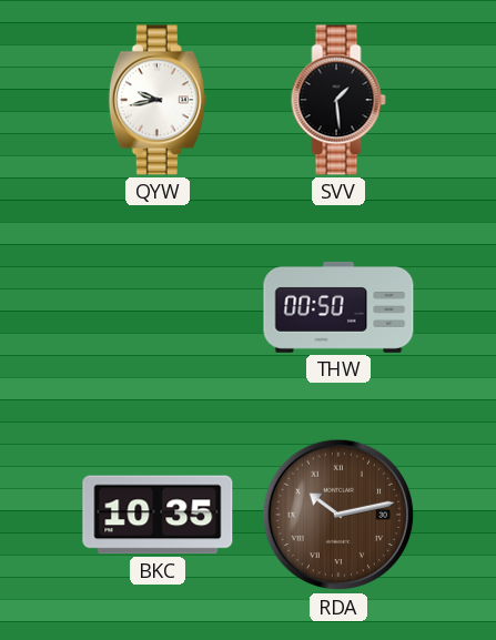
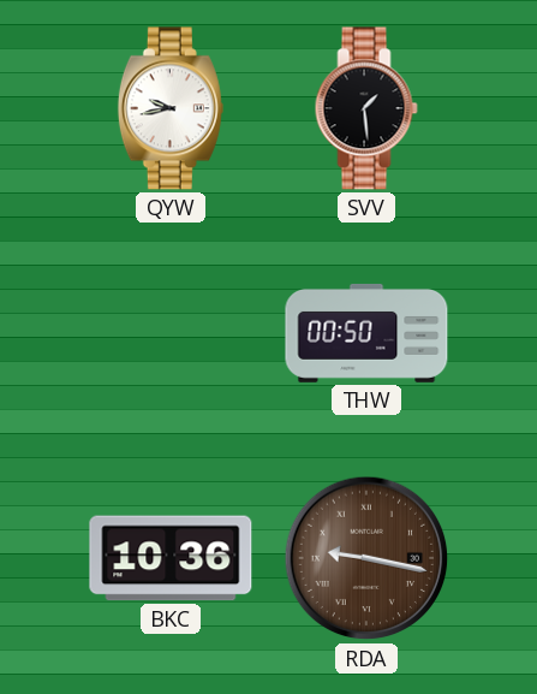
BKC: 10:35 -> 10:36 (171, 558)
RDA: 10:13 -> 9:17 (366, 558)
